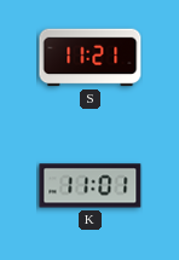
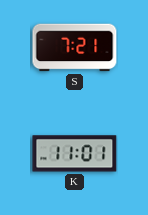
S: 11:21 -> 7:21 (75, 48)
